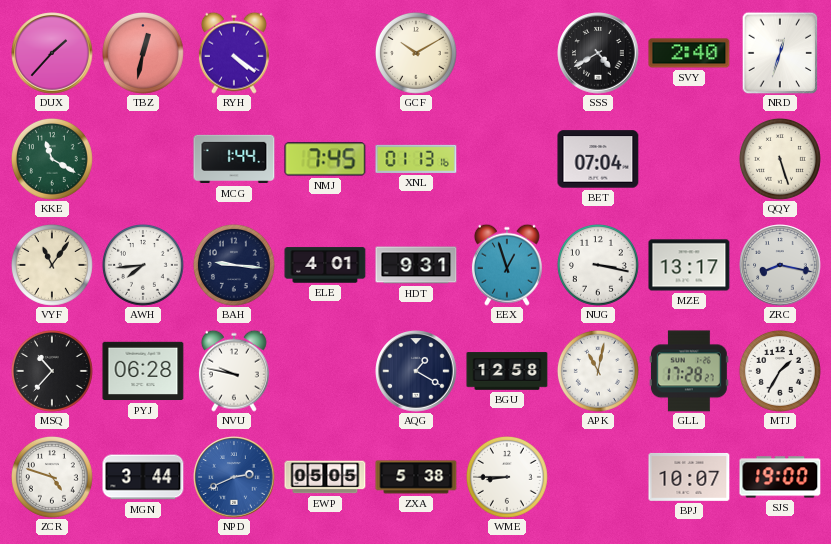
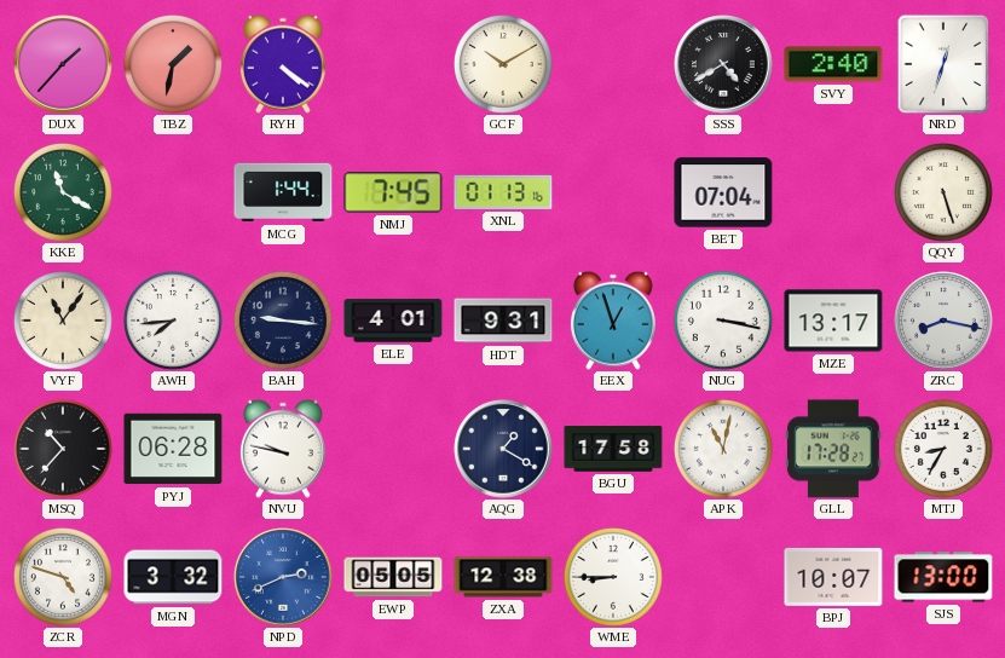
TBZ: 12:32 -> 1:32 (173, 64)
BGU: 12:58 -> 17:58 (613, 449)
MTJ: 1:35 -> 8:35 (943, 449)
MGN: 3:44 -> 3:32 (173, 577)
ZXA: 5:38 -> 12:38 (503, 577)
SJS: 19:00 -> 13:00 (943, 577)
